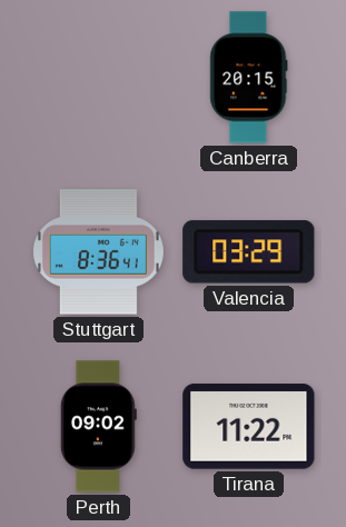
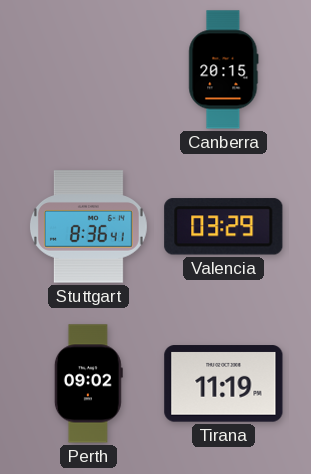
Tirana: 11:22 -> 11:19 (224, 384)
